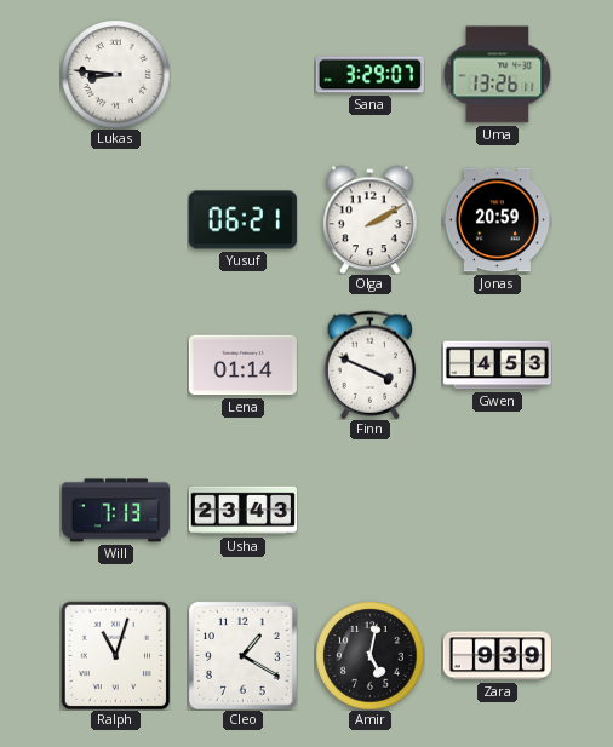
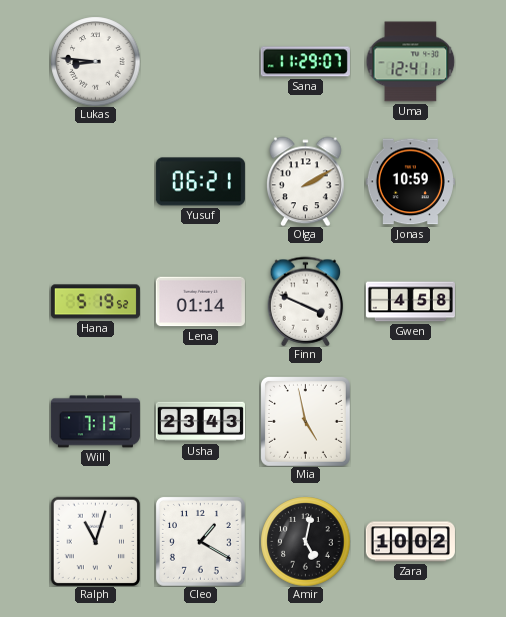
Sana: 3:29 -> 11:29 (305, 62)
Uma: 13:26 -> 12:41 (410, 62)
Jonas: 20:59 -> 10:59 (410, 182)
Hana: none -> 5:19 (95, 302)
Gwen: 4:53 -> 4:58 (410, 302)
Mia: none -> 4:58 (305, 421)
Zara: 9:39 -> 10:02 (410, 542)
